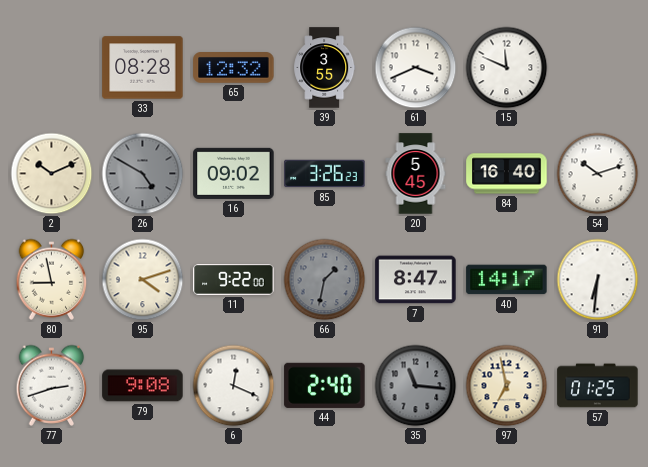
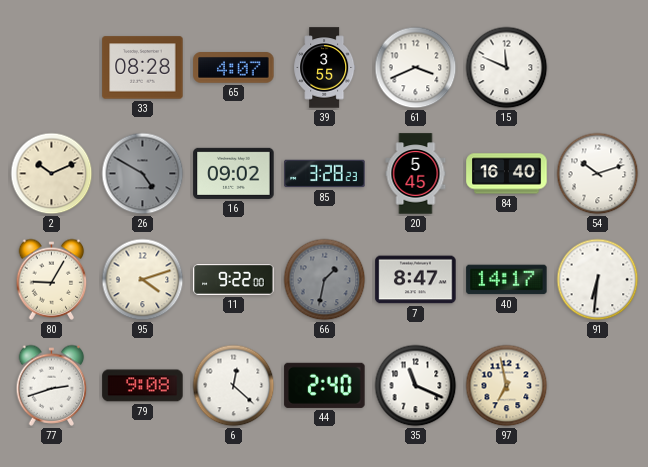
65: 12:32 -> 4:07 (234, 68)
85: 3:26 -> 3:28 (325, 174)
80: 8:58 -> 9:05 (52, 279)
6: 12:19 -> 12:22 (234, 386)
35: 11:16 -> 11:19 (416, 386)
35 dial: grey -> white (416, 386)
57: 01:25 -> none (598, 386)
